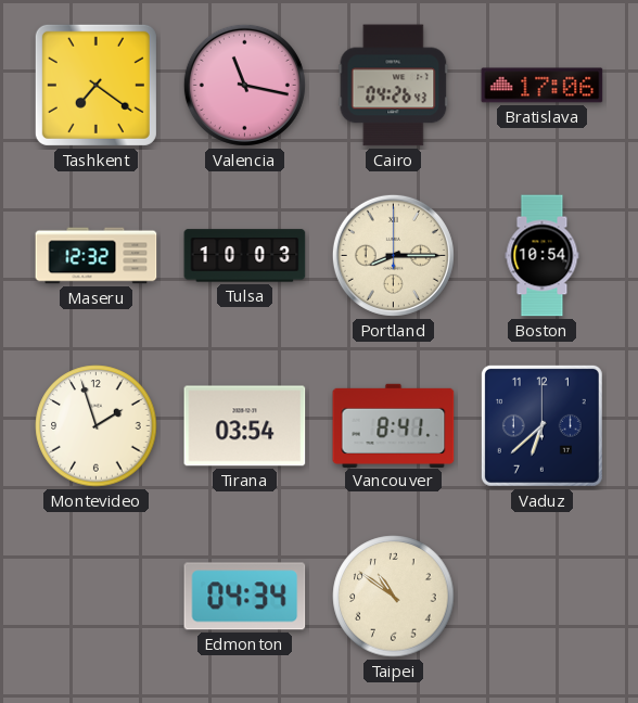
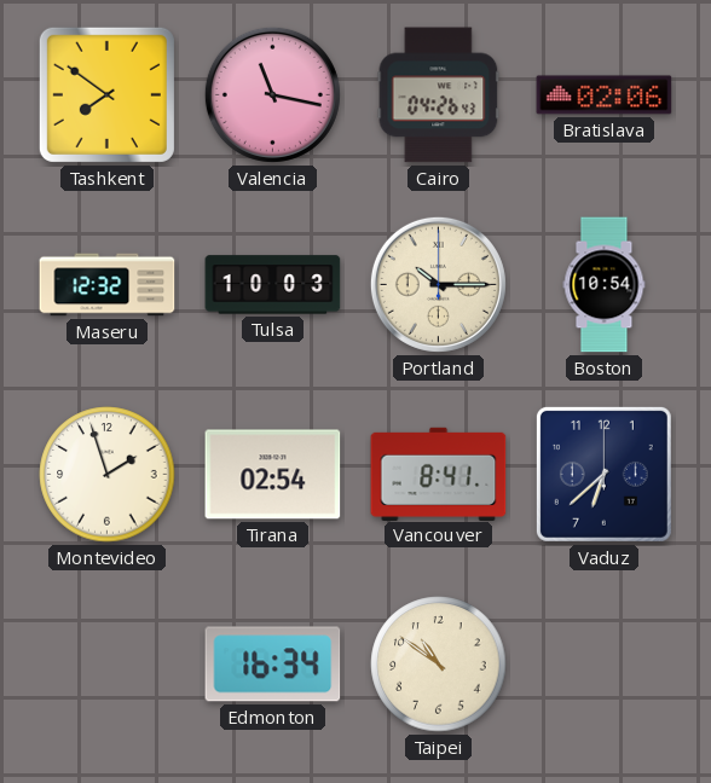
Tashkent: 7:21 -> 7:51 (106, 94)
Bratislava: 17:06 -> 02:06 (605, 95)
Portland: 8:15 -> 10:15 (438, 284)
Tirana: 03:54 -> 02:54 (273, 475)
Edmonton: 04:34 -> 16:34 (273, 665)
